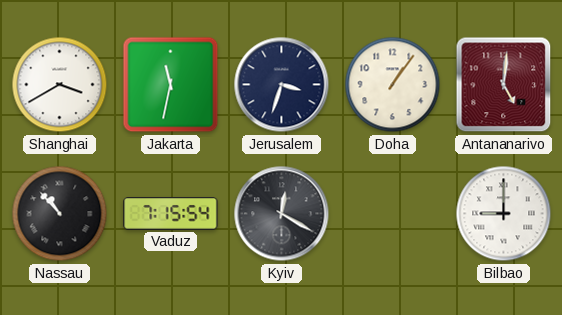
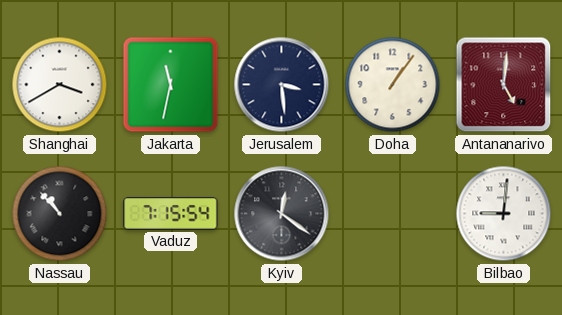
Jerusalem: 3:33 -> 3:29 (282, 85)
Kyiv: 12:20 -> 12:21 (282, 214)
Bilbao: 9:00 -> 9:01 (504, 214)
